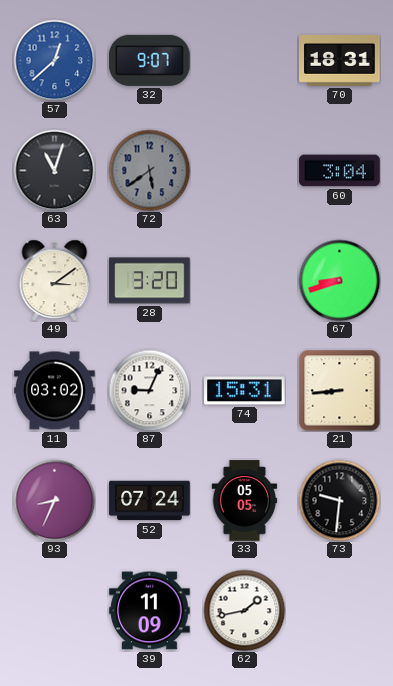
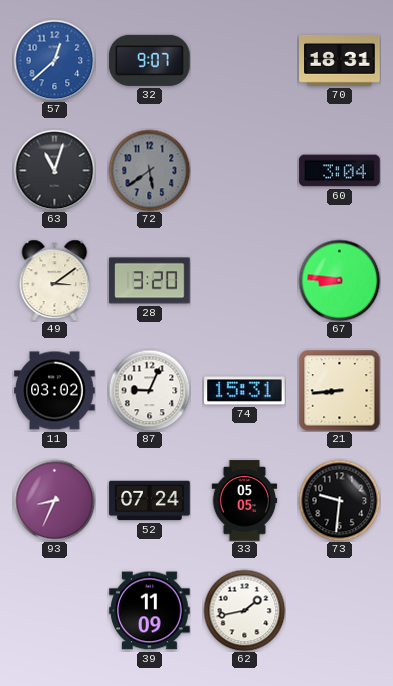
67: 8:42 -> 8:46 (339, 280)
